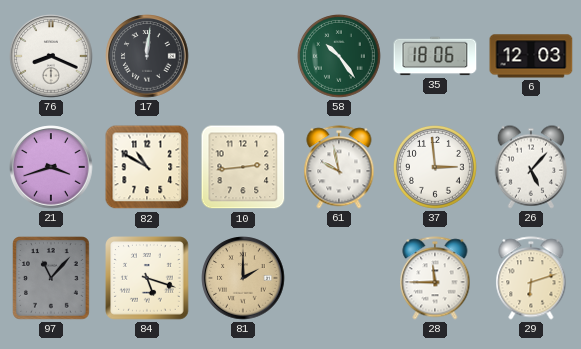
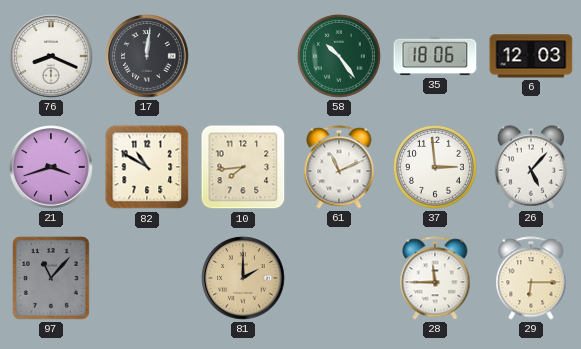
10: 2:44 -> 7:44 (243, 167)
61: 9:58 -> 11:11 (339, 167)
84: 5:18 -> none (148, 279)
29: 6:12 -> 6:15 (531, 278)
